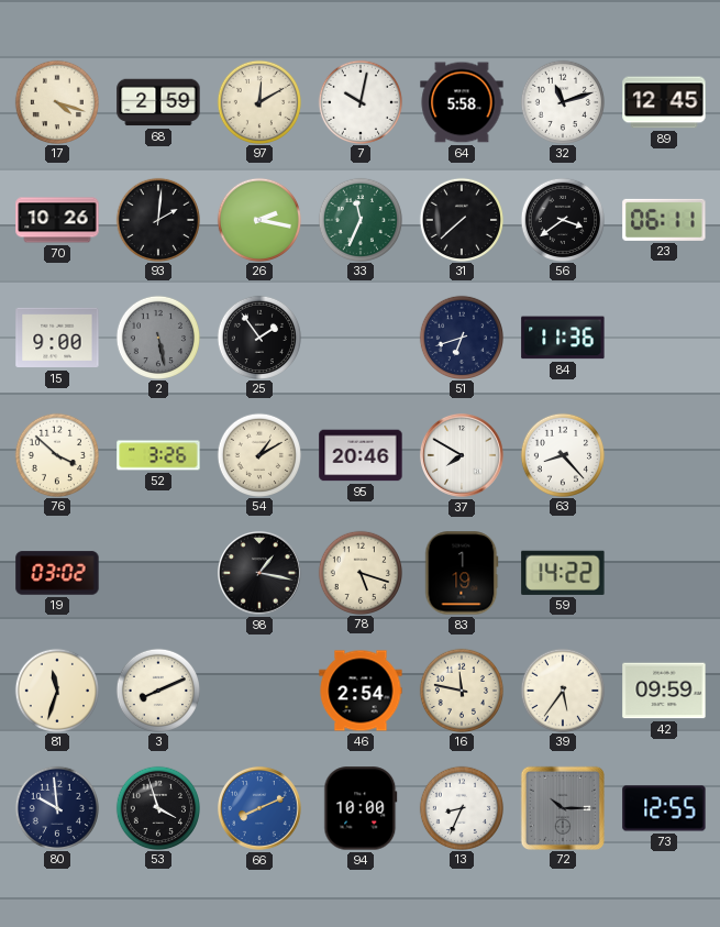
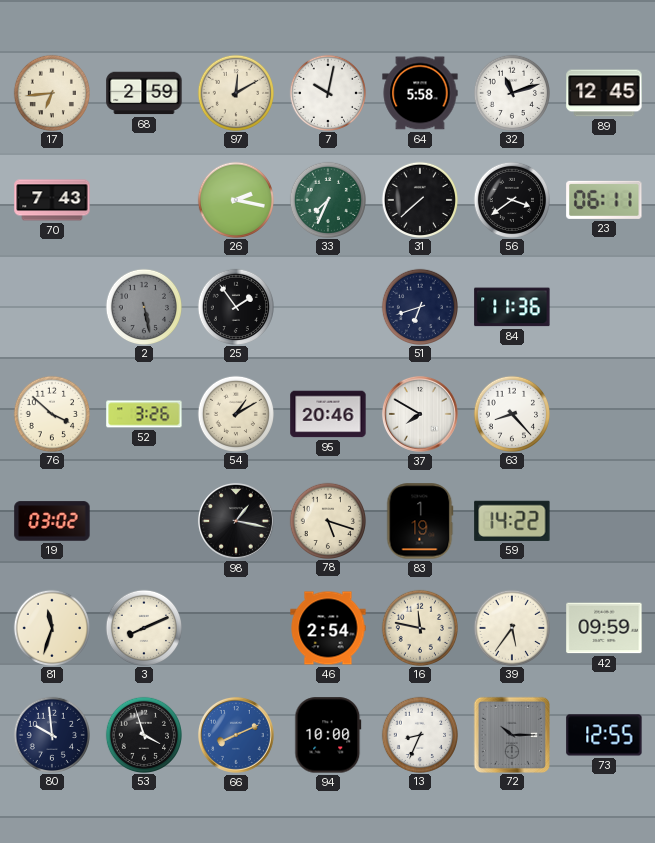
17: 4:18 -> 6:44 (51, 92)
70: 10:26 -> 7:43 (52, 200)
93: 2:01 -> none (157, 219)
33: 11:34 -> 7:34 (327, 199)
15: 9:00 -> none (57, 338)
